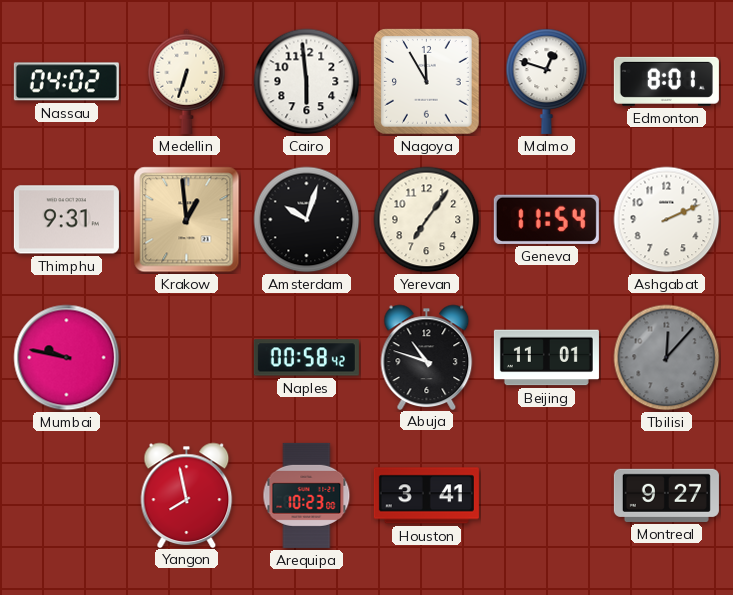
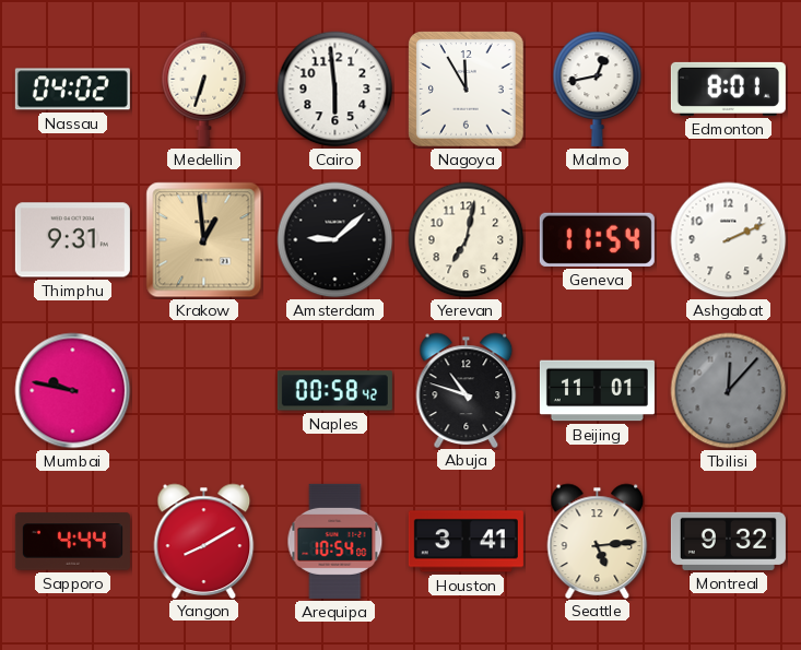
Malmo: 12:48 -> 12:43 (598, 88)
Amsterdam: 10:03 -> 9:08 (335, 240)
Yerevan: 7:06 -> 7:02 (467, 240)
Sapporo: none -> 4:44 (72, 542)
Yangon: 7:58 -> 8:10 (204, 541)
Arequipa: 10:23 -> 10:54 (335, 541)
Seattle: none -> 5:14 (598, 541)
Montreal: 9:27 -> 9:32 (728, 541)
